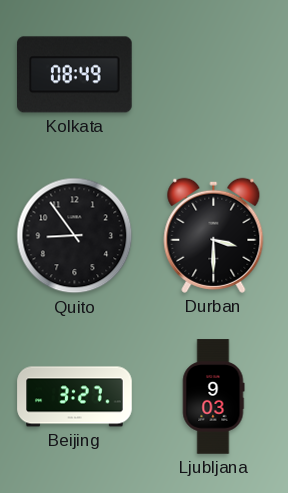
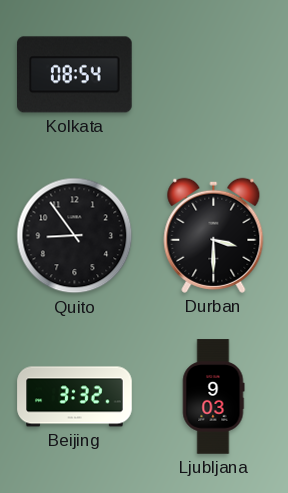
Kolkata: 08:49 -> 08:54 (75, 75)
Beijing: 3:27 -> 3:32 (75, 397)
